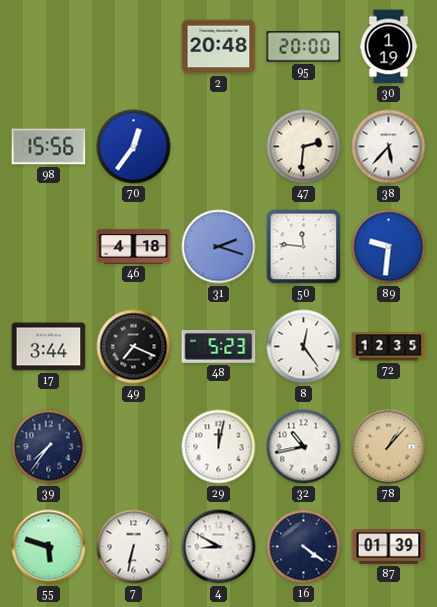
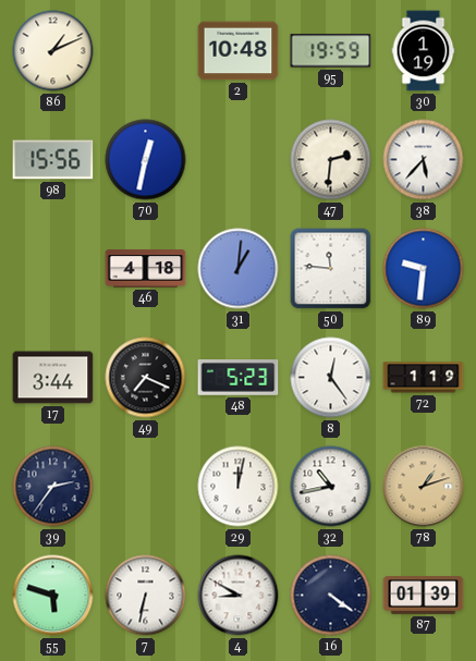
86: none -> 1:11 (53, 51)
2: 20:48 -> 10:48 (239, 51)
95: 20:00 -> 19:59 (331, 51)
70: 12:36 -> 12:32 (146, 160)
31: 2:18 -> 1:01 (239, 269)
72: 12:35 -> 1:19 (424, 378)
39: 7:36 -> 2:36 (53, 487)
78: 1:07 -> 1:12 (424, 487)
